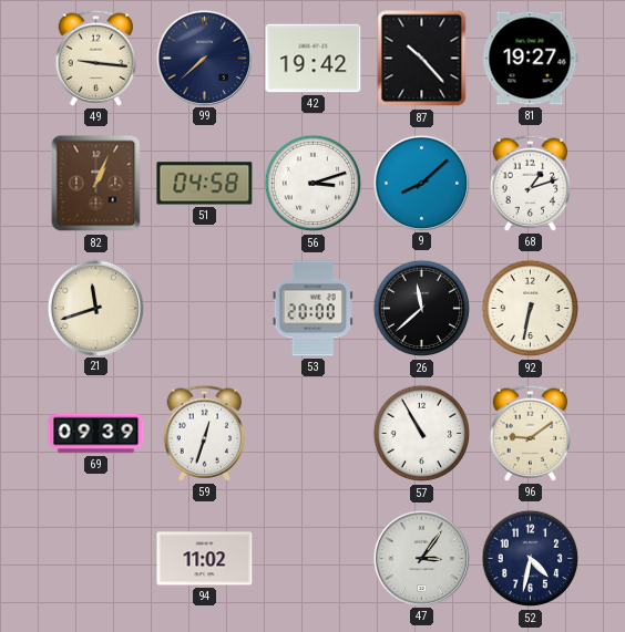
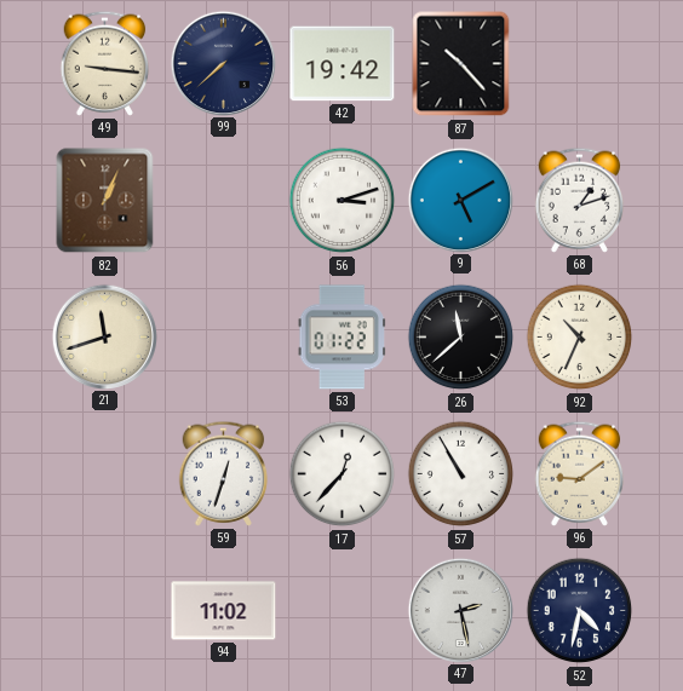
81: 19:27 -> none (530, 59)
51: 04:58 -> none (205, 184)
9: 8:08 -> 5:10 (460, 200)
53: 20:00 -> 01:22 (342, 338)
92: 6:32 -> 10:34 (580, 338)
69: 09:39 -> none (96, 434)
17: none -> 12:37 (343, 474)
47: 3:06 -> 2:28 (460, 610)
